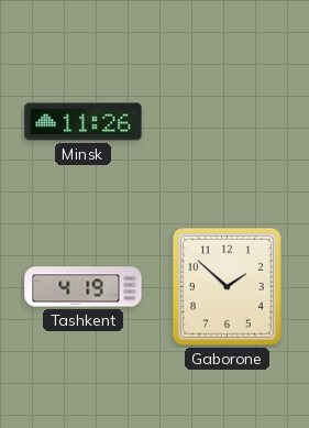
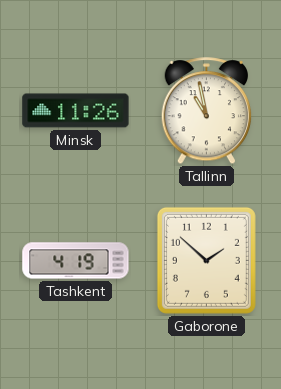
Tallinn: none -> 10:58 (207, 111)
